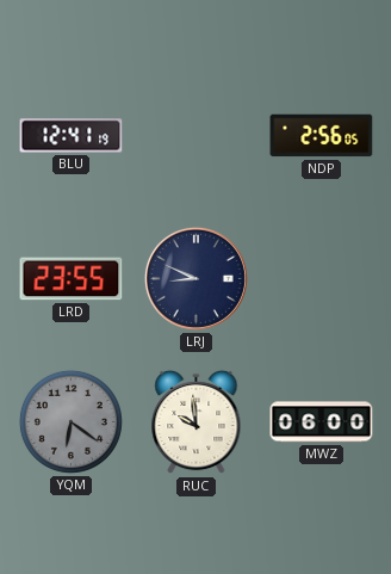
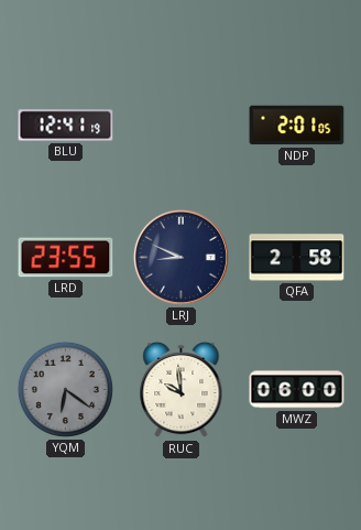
NDP: 2:56 -> 2:01 (297, 126)
QFA: none -> 2:58 (297, 258)
